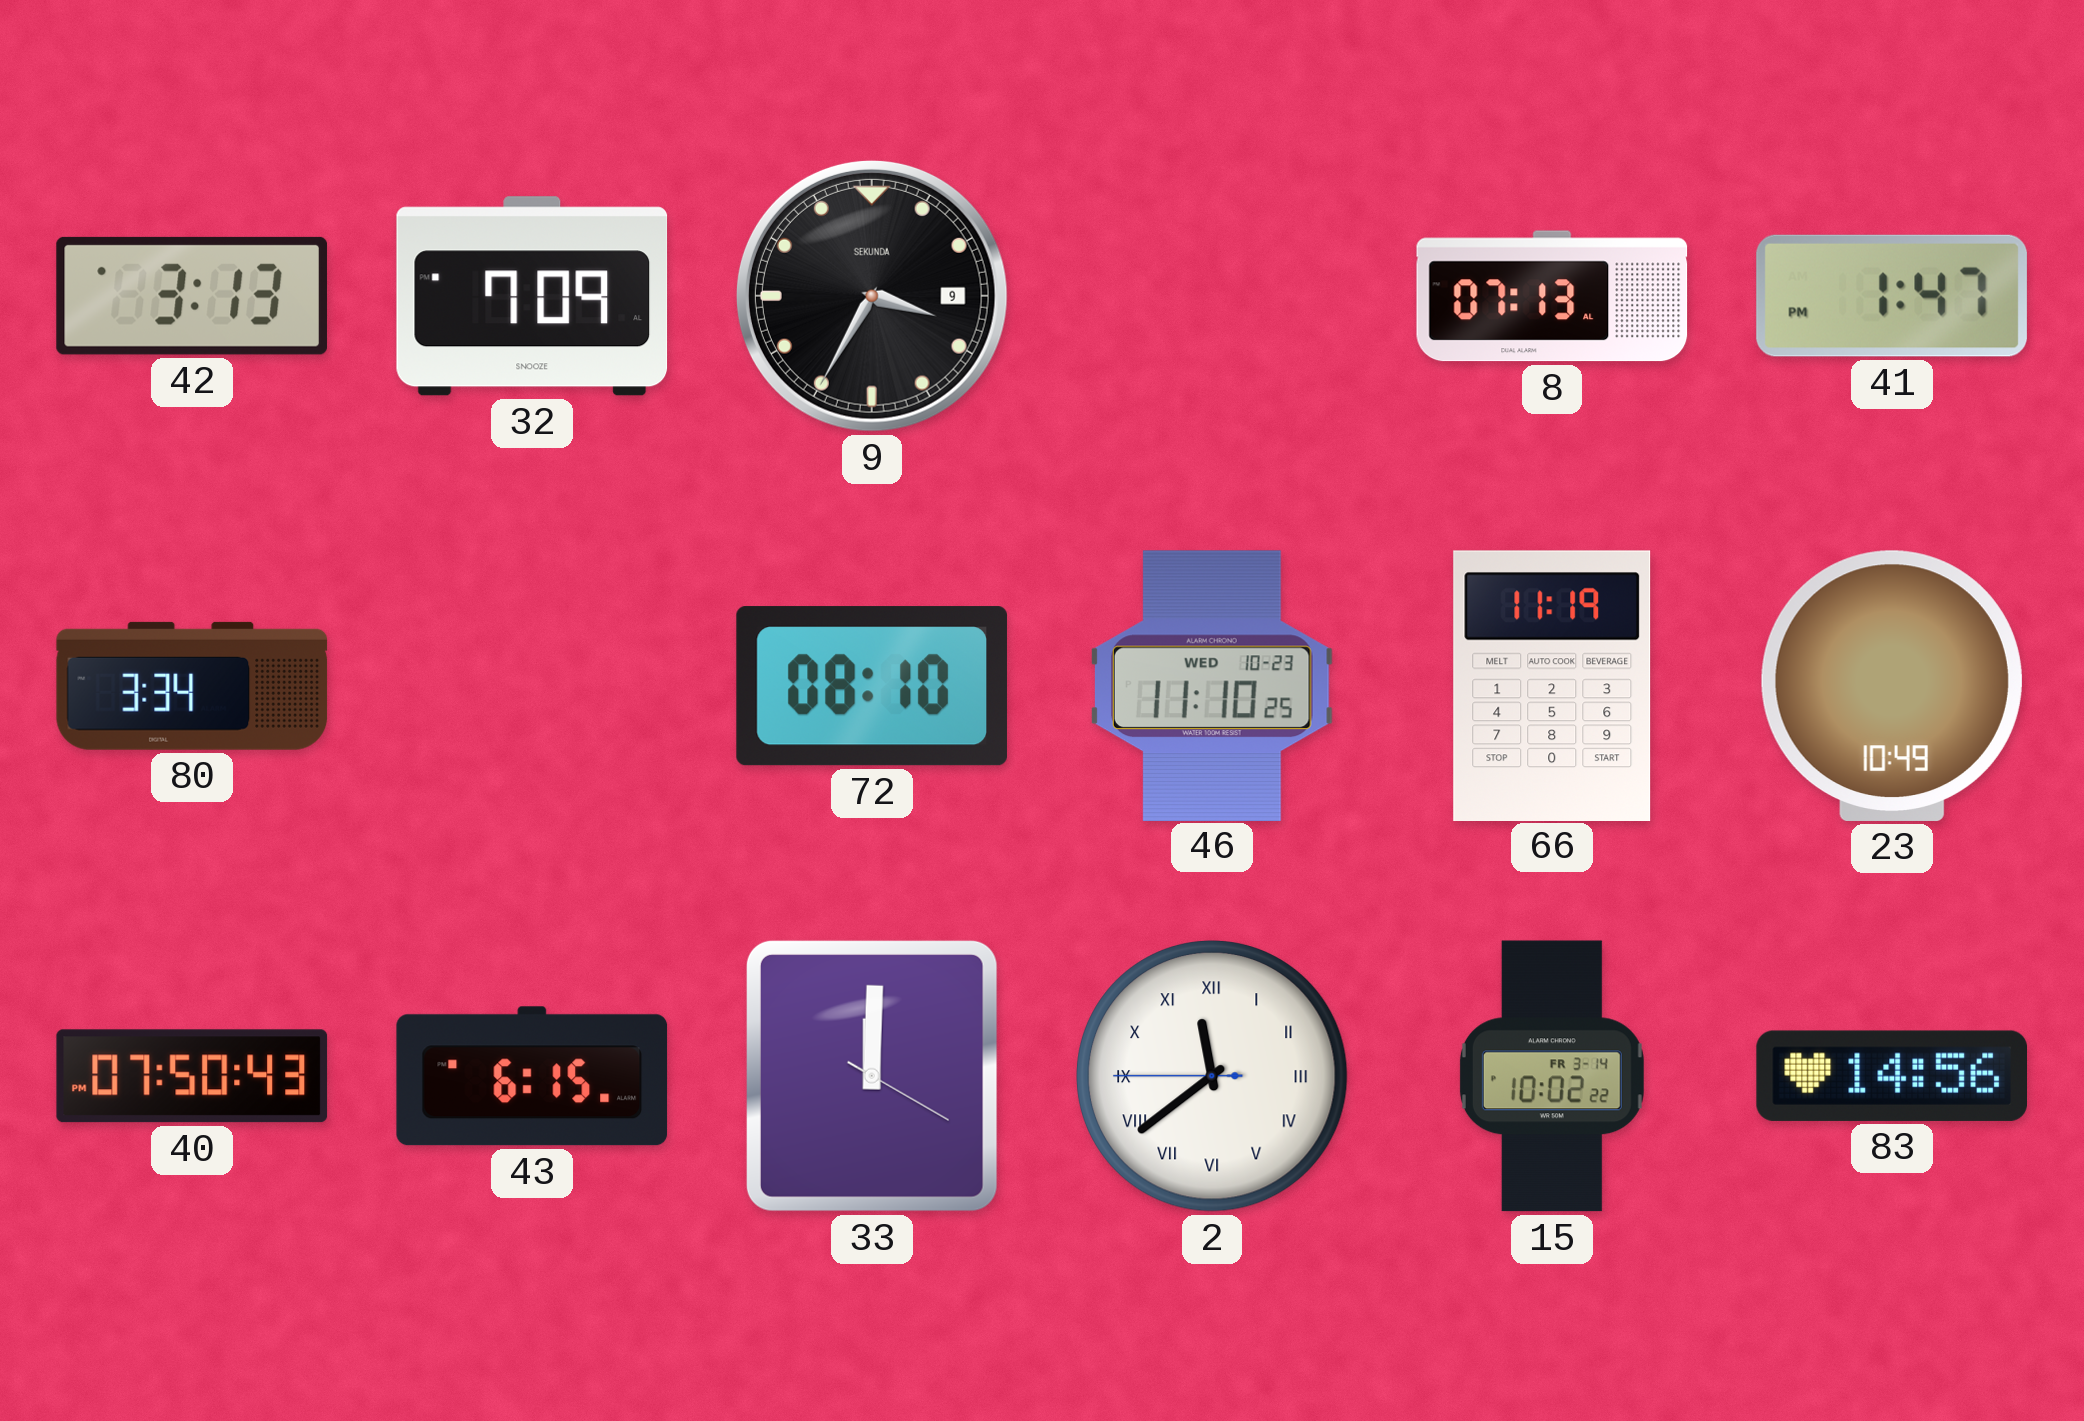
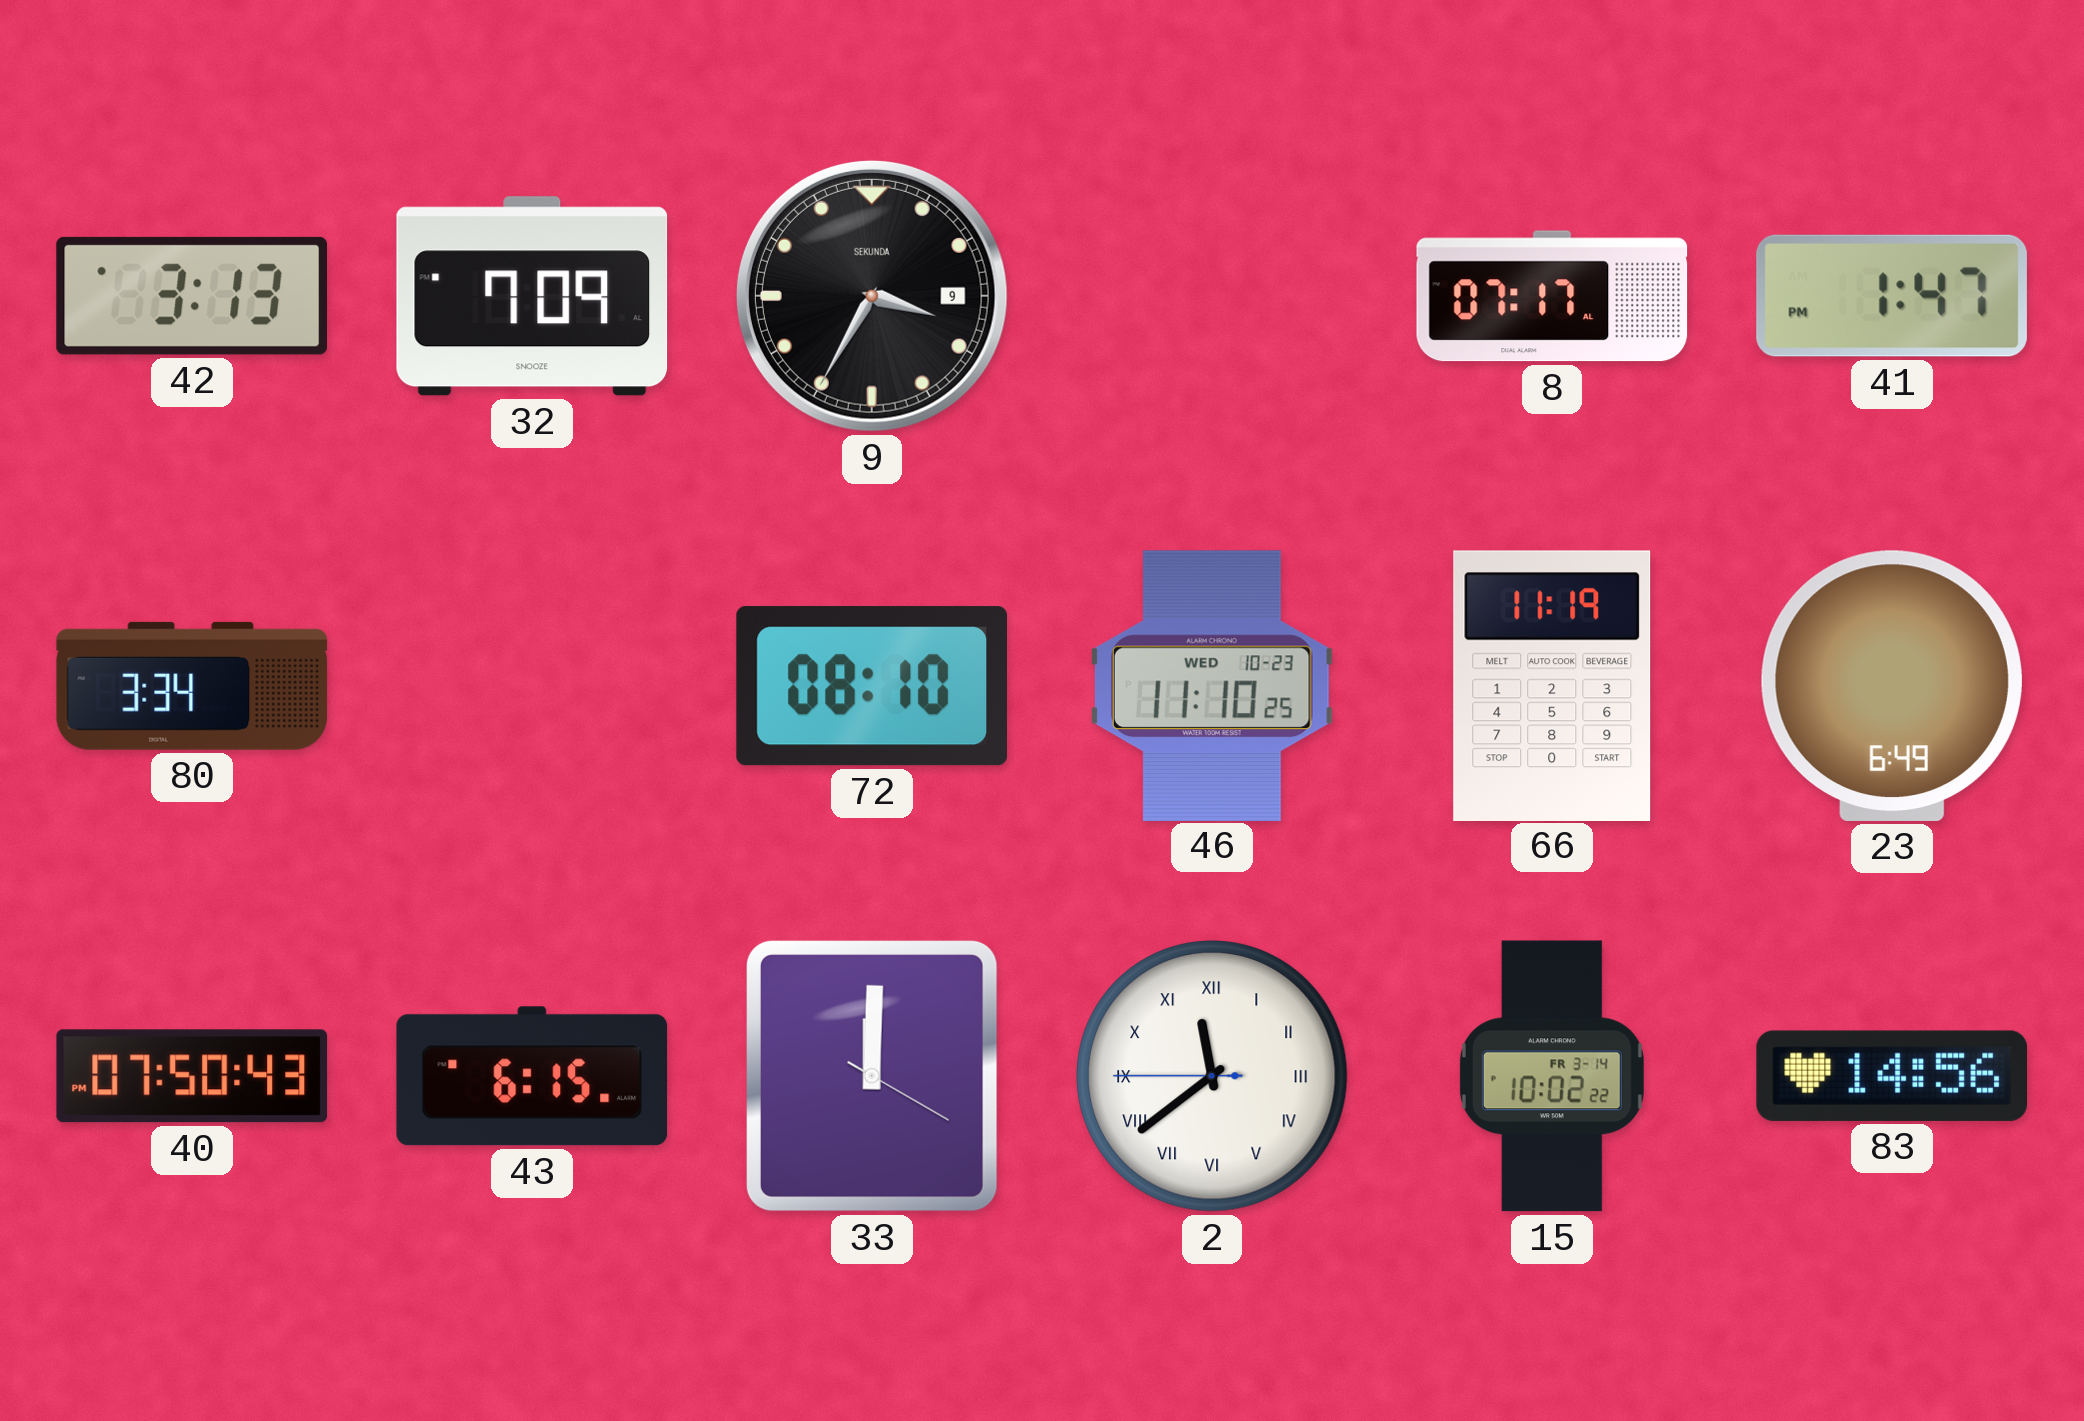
8: 07:13 -> 07:17 (1552, 296)
23: 10:49 -> 6:49 (1892, 686)
